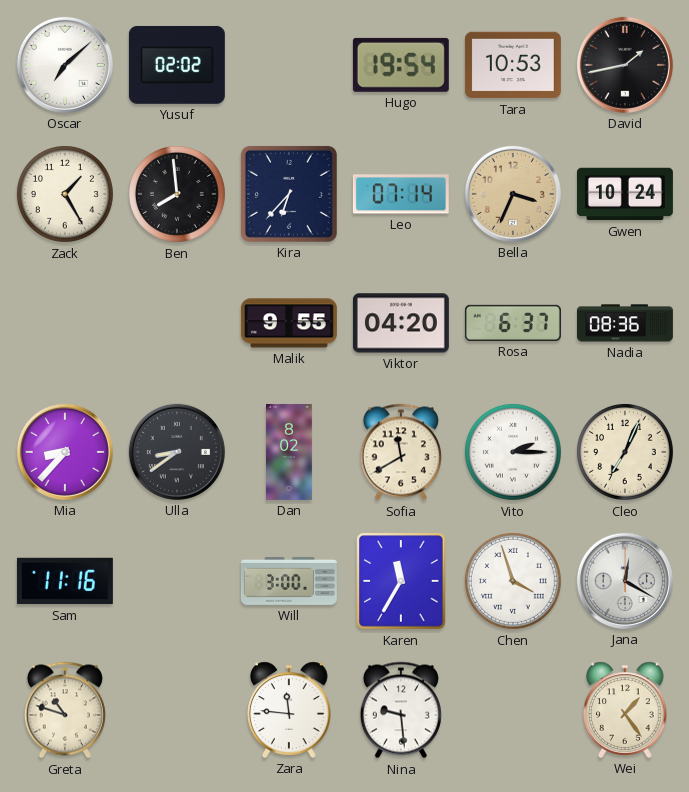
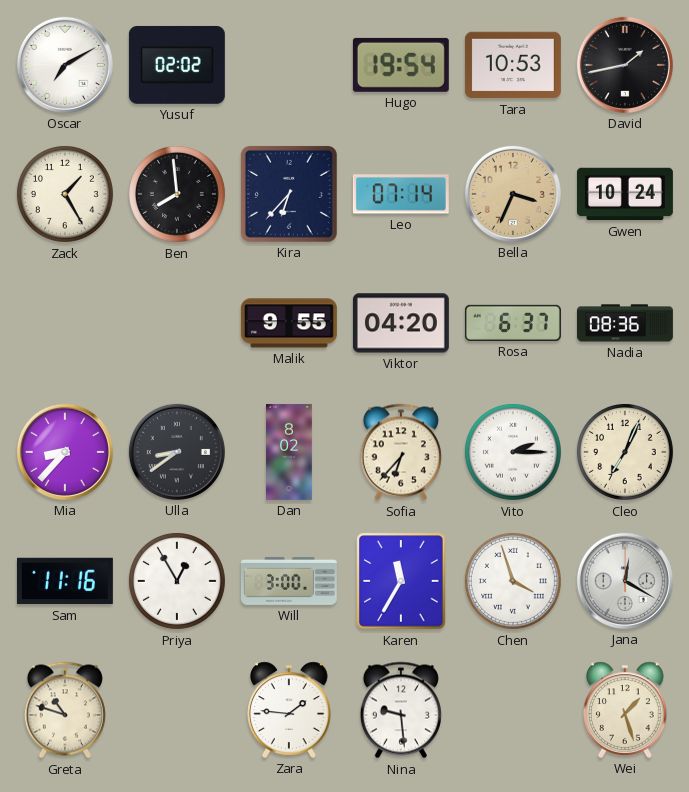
Oscar: 7:08 -> 7:10 (65, 65)
Sofia: 11:40 -> 6:37 (401, 452)
Priya: none -> 12:55 (177, 581)
Zara: 11:46 -> 1:46 (289, 710)
Wei: 1:24 -> 1:27 (625, 710)
